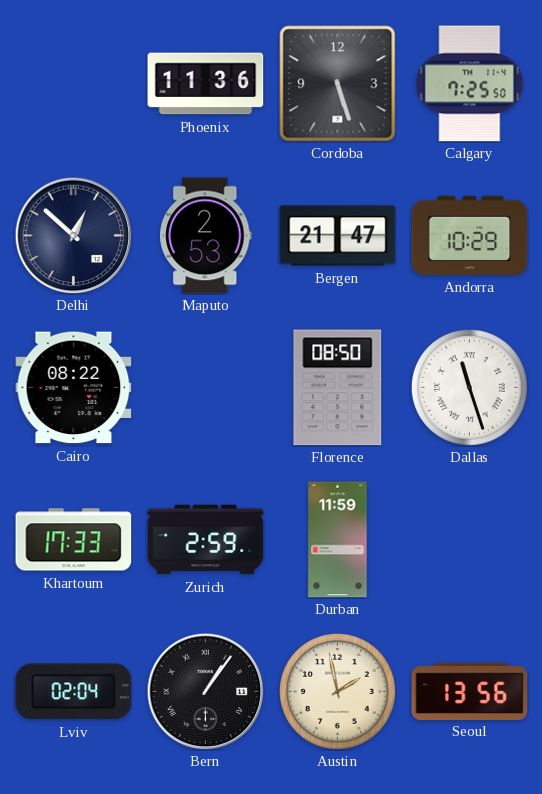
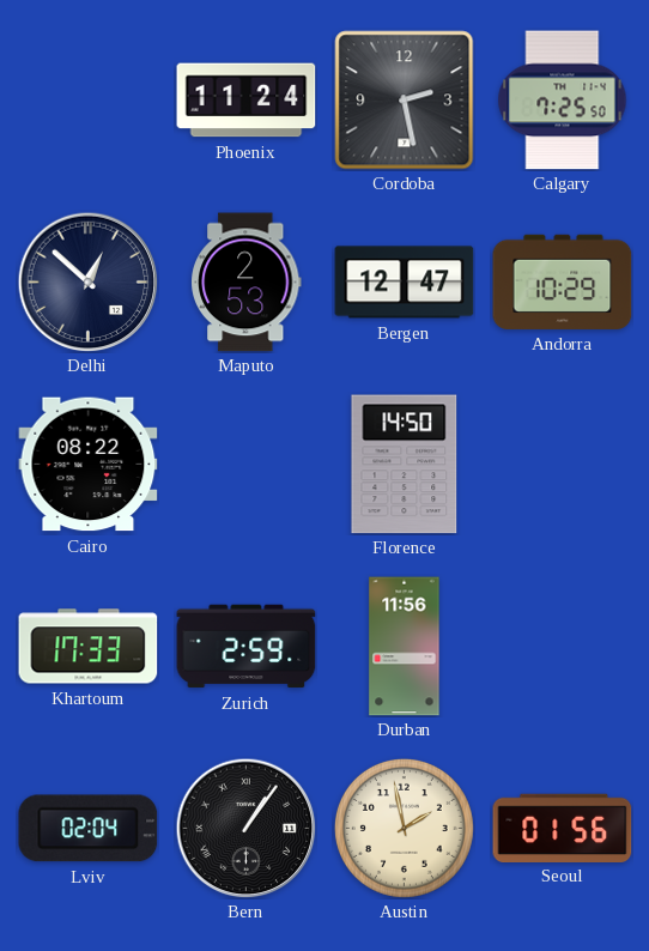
Phoenix: 11:36 -> 11:24 (247, 101)
Cordoba: 5:27 -> 2:28 (405, 101)
Bergen: 21:47 -> 12:47 (405, 283)
Florence: 08:50 -> 14:50 (405, 465)
Dallas: 11:27 -> none (469, 387)
Durban: 11:59 -> 11:56 (405, 647)
Seoul: 13:56 -> 01:56 (563, 828)
